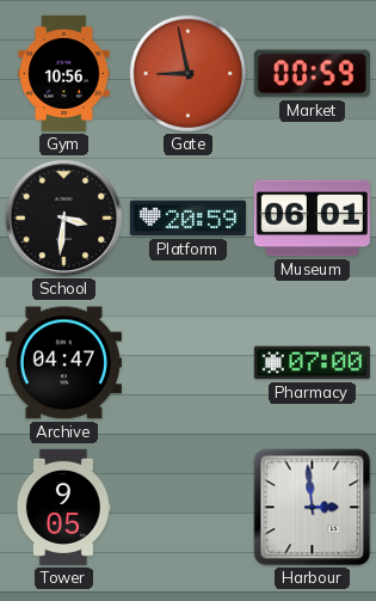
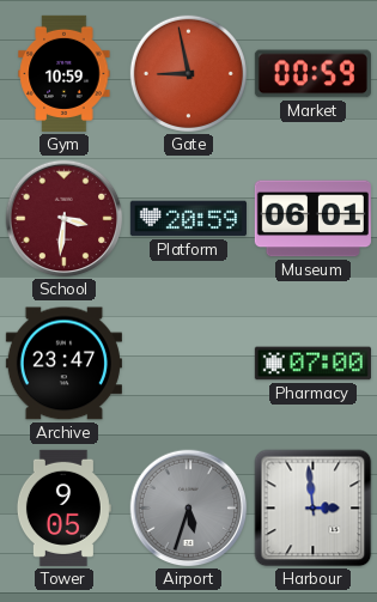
Gym: 10:56 -> 10:59 (65, 73)
School dial: black -> burgundy (65, 219)
Archive: 04:47 -> 23:47 (63, 364)
Airport: none -> 5:33 (189, 509)
